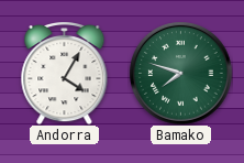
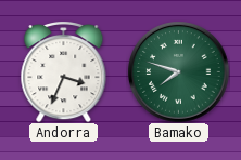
Andorra: 4:05 -> 3:34 (64, 72)
